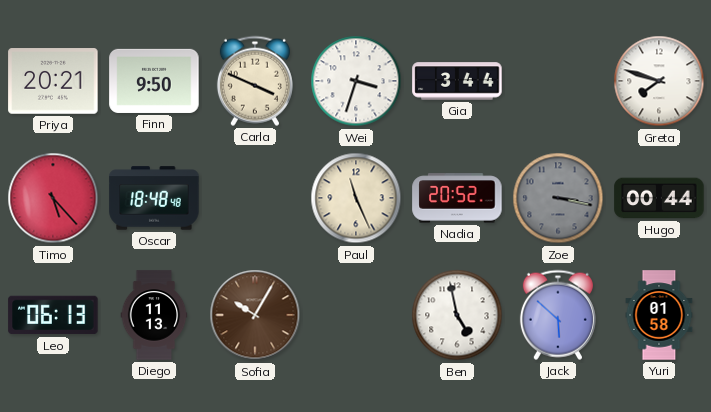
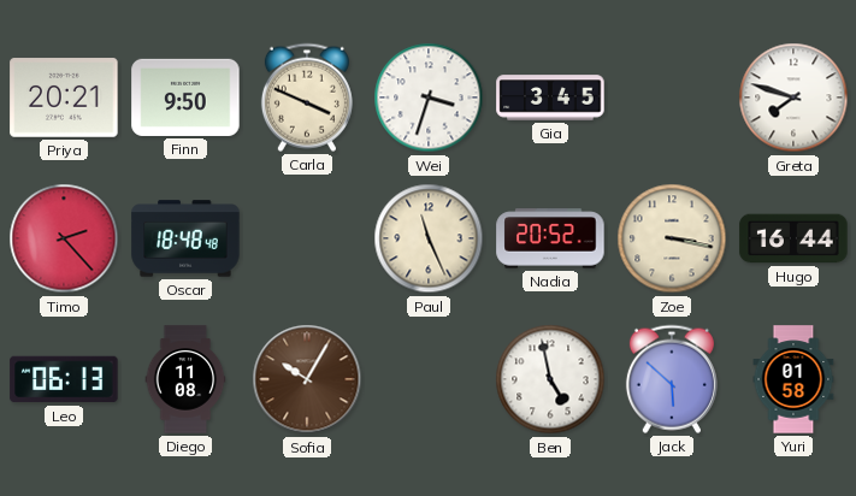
Gia: 3:44 -> 3:45 (550, 98)
Timo: 5:23 -> 2:23 (64, 238)
Zoe dial: grey -> cream (672, 238)
Hugo: 00:44 -> 16:44 (793, 238)
Diego: 11:13 -> 11:08 (185, 379)
